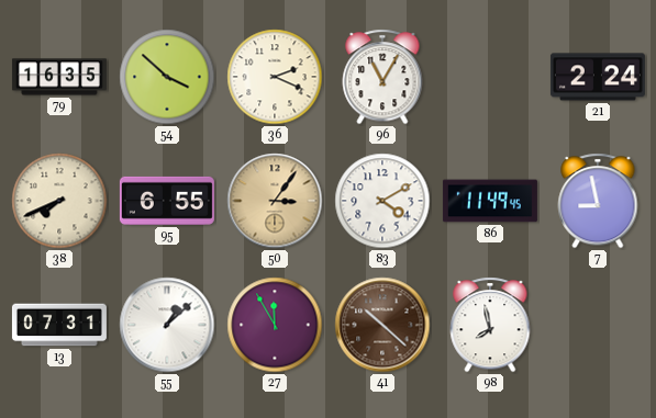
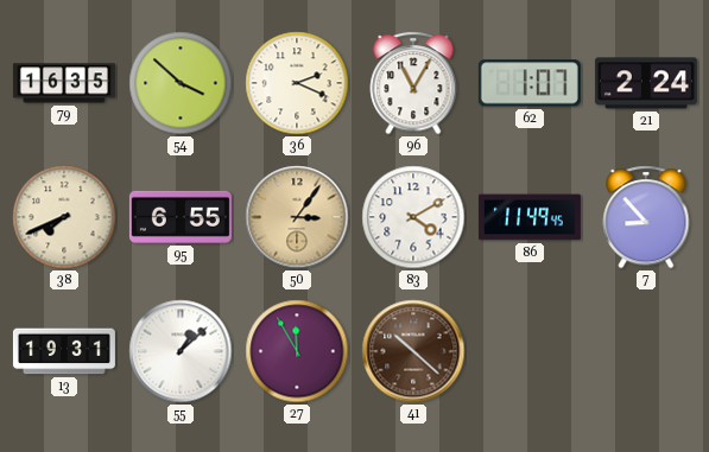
62: none -> 1:07 (530, 83)
7: 8:58 -> 8:53 (646, 217)
13: 07:31 -> 19:31 (64, 351)
98: 7:58 -> none (490, 325)
